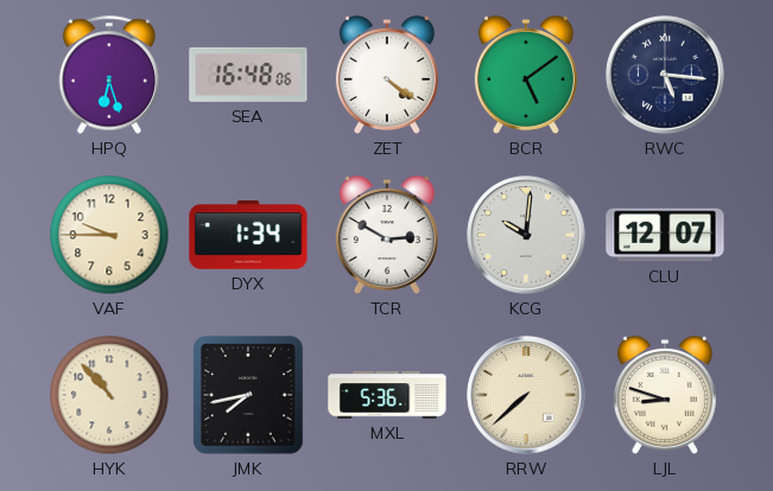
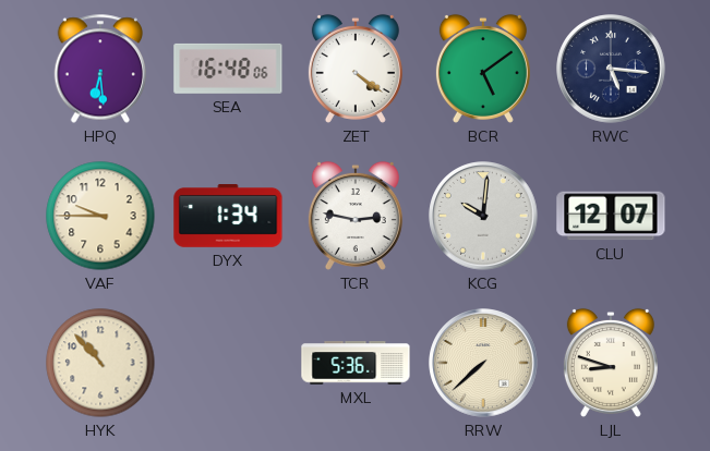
HPQ: 6:27 -> 6:29 (100, 69)
TCR: 2:50 -> 2:47 (356, 216)
JMK: 7:43 -> none (248, 395)
